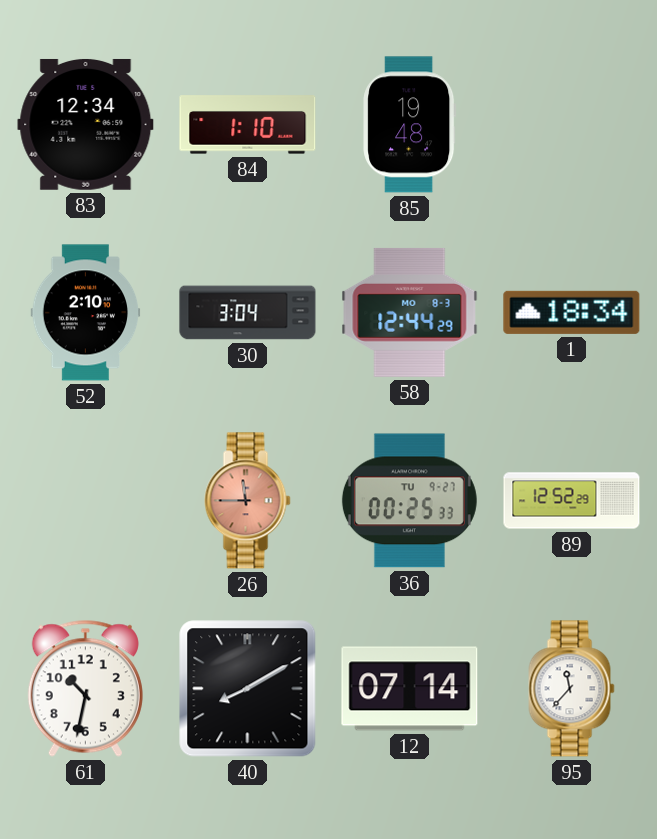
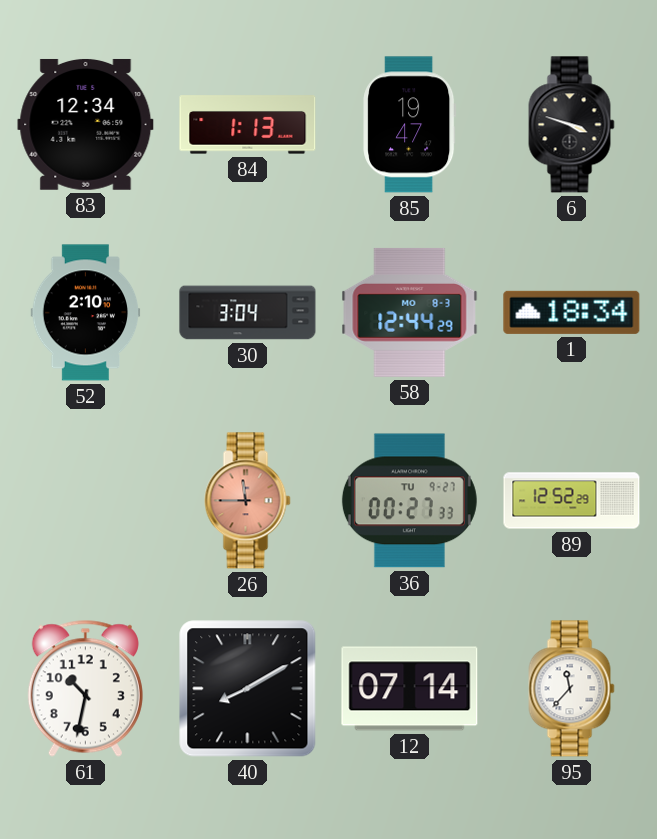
84: 1:10 -> 1:13 (248, 125)
85: 19:48 -> 19:47 (410, 125)
6: none -> 3:48 (572, 125)
36: 00:25 -> 00:27 (409, 501)
